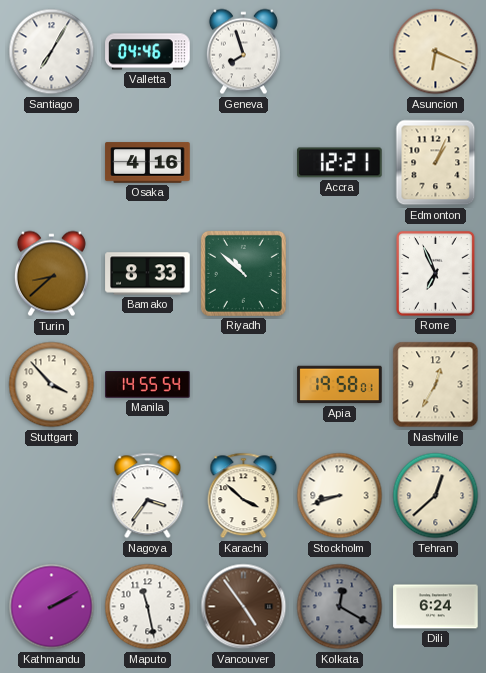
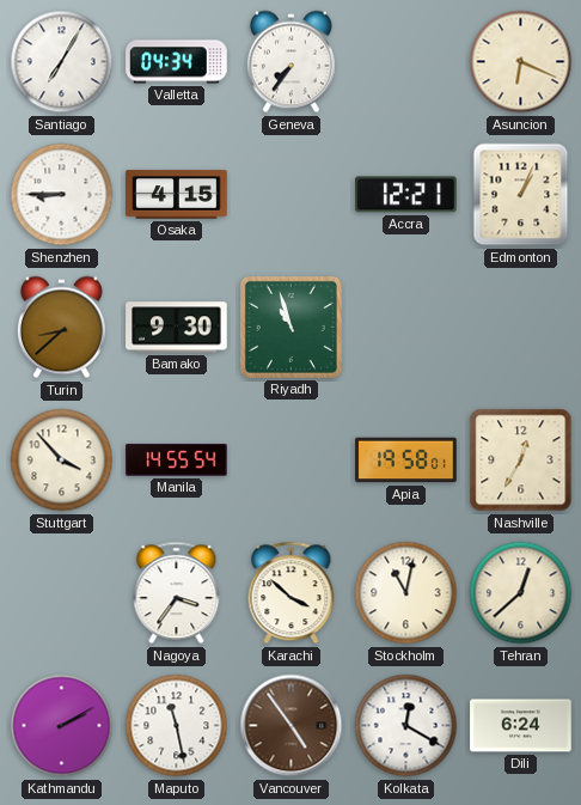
Valletta: 04:46 -> 04:34 (177, 62)
Geneva: 7:57 -> 7:36 (290, 62)
Shenzhen: none -> 8:45 (62, 195)
Osaka: 4:16 -> 4:15 (177, 195)
Bamako: 8:33 -> 9:30 (177, 328)
Riyadh: 10:52 -> 10:57 (290, 327)
Rome: 6:56 -> none (436, 274)
Stockholm: 8:42 -> 11:02 (406, 593)
Kolkata dial: grey -> white (406, 726)
